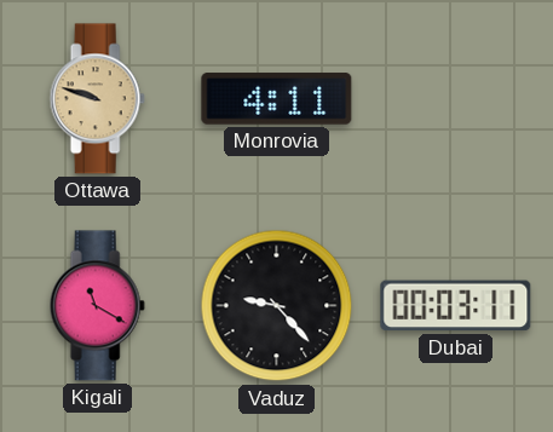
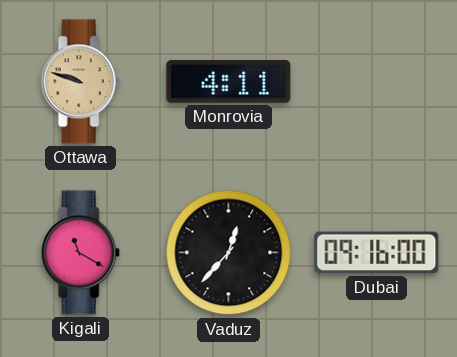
Vaduz: 9:23 -> 12:37 (229, 253)
Dubai: 00:03 -> 09:16 (377, 253)
